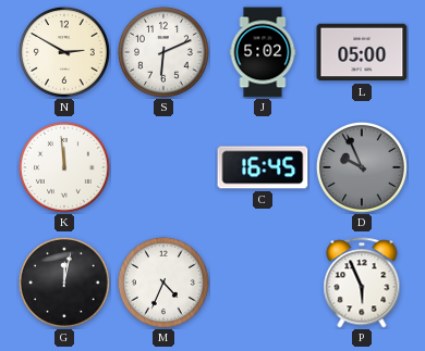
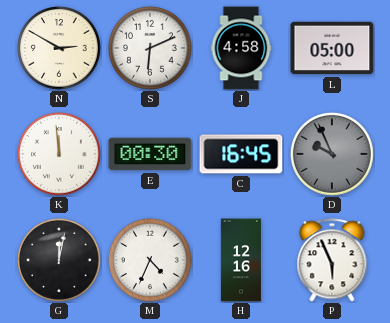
J: 5:02 -> 4:58 (241, 48)
E: none -> 00:30 (150, 154)
H: none -> 12:16 (241, 260)
